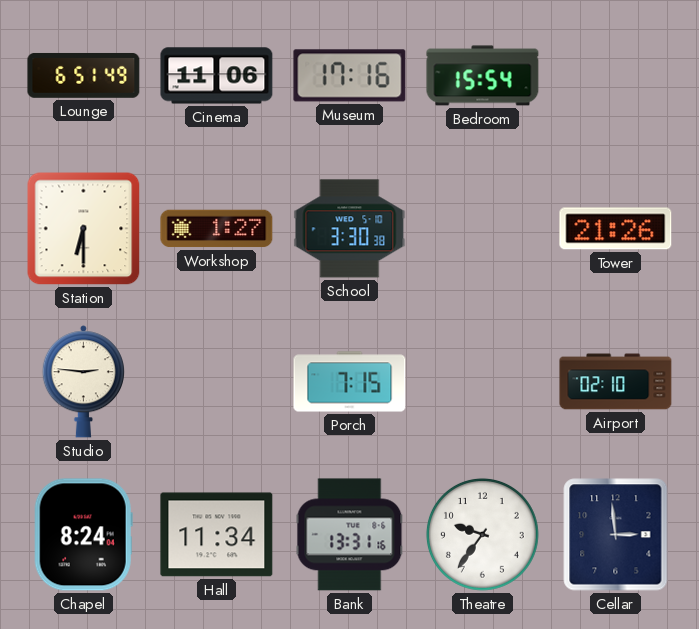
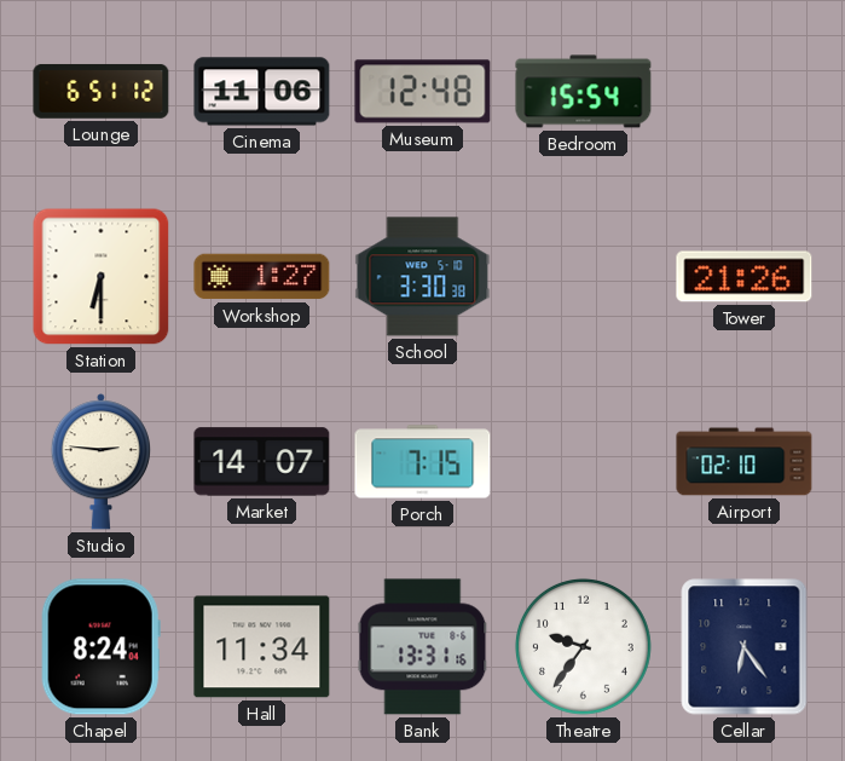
Lounge: 6:51:49 -> 6:51:12 (102, 92)
Museum: 17:16 -> 12:48 (423, 92)
Market: none -> 14:07 (262, 462)
Cellar: 2:59 -> 6:24 (745, 647)
